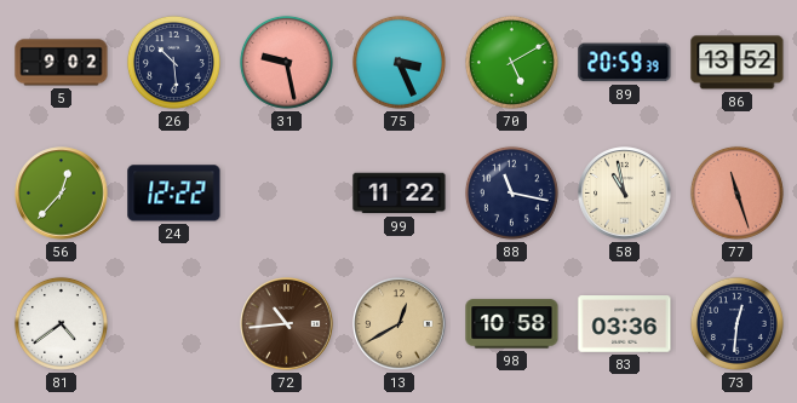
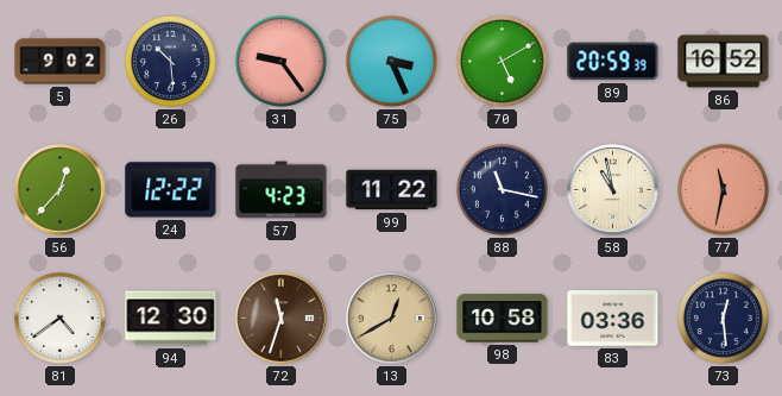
31: 9:28 -> 9:24 (280, 61)
86: 13:52 -> 16:52 (724, 62)
57: none -> 4:23 (282, 190)
77: 11:27 -> 11:32 (723, 189)
94: none -> 12:30 (171, 319)
72: 10:44 -> 11:33 (282, 319)
73: 12:31 -> 12:29 (723, 318)
